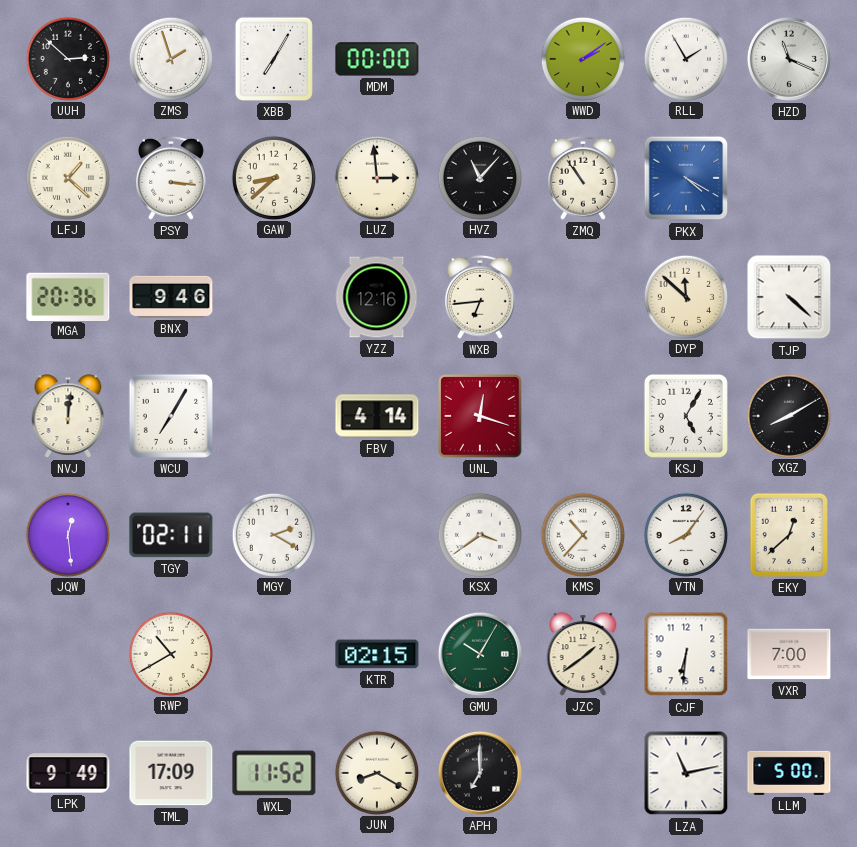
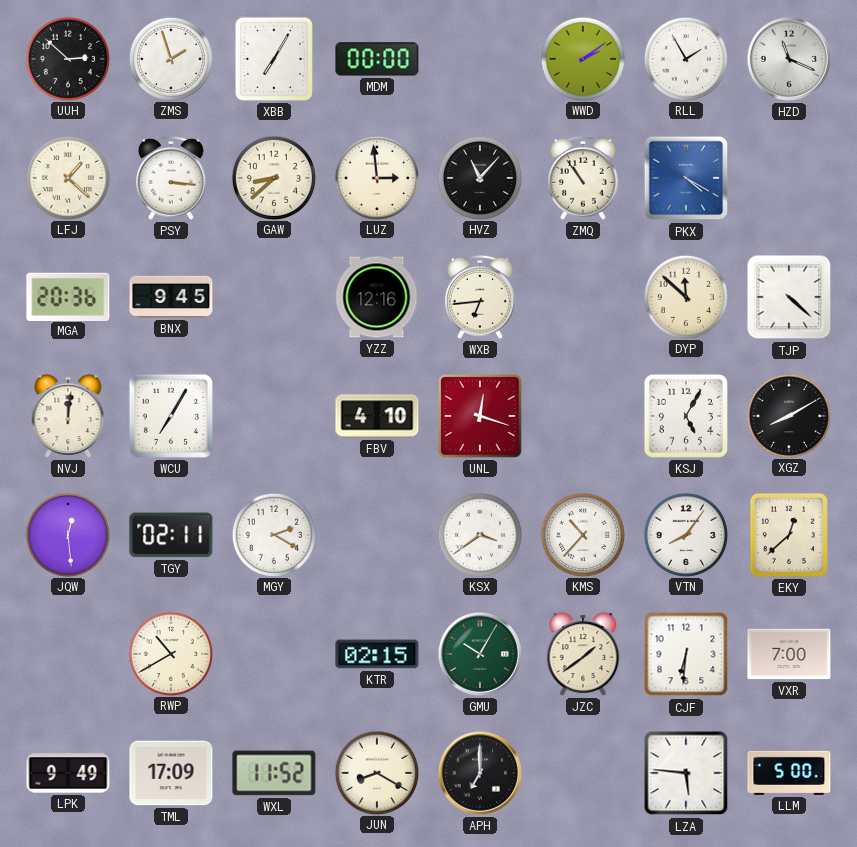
BNX: 9:46 -> 9:45 (171, 297)
FBV: 4:14 -> 4:10 (377, 416)
LZA: 11:13 -> 5:46 (686, 773)
